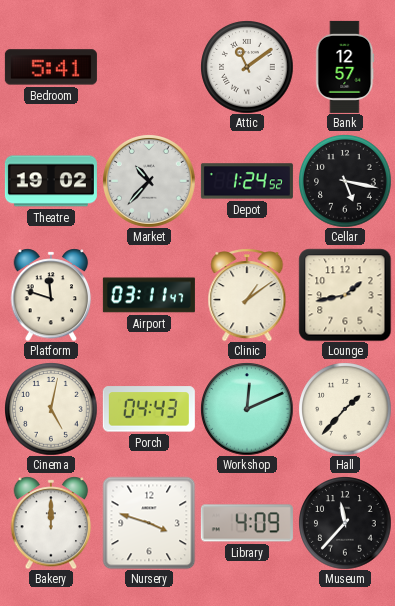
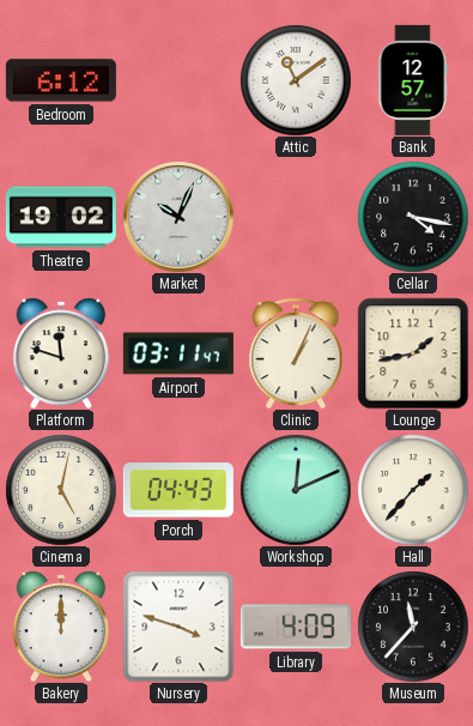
Bedroom: 5:41 -> 6:12 (61, 80)
Market: 10:37 -> 10:04 (178, 217)
Depot: 1:24 -> none (247, 181)
Cellar: 5:17 -> 4:17 (413, 217)
Clinic: 1:09 -> 1:04 (296, 353)
